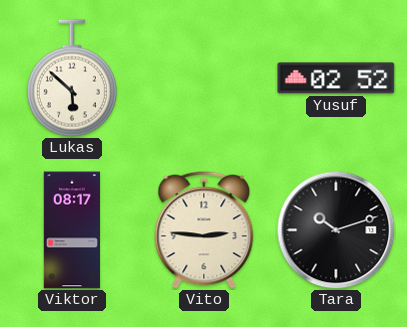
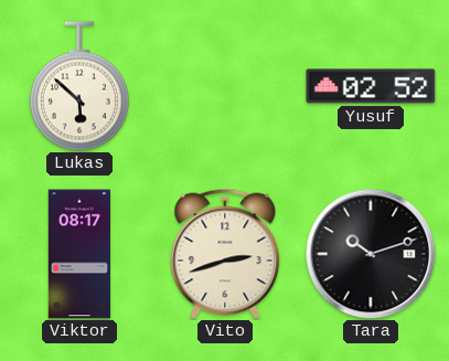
Vito: 2:46 -> 2:42 (225, 254)
